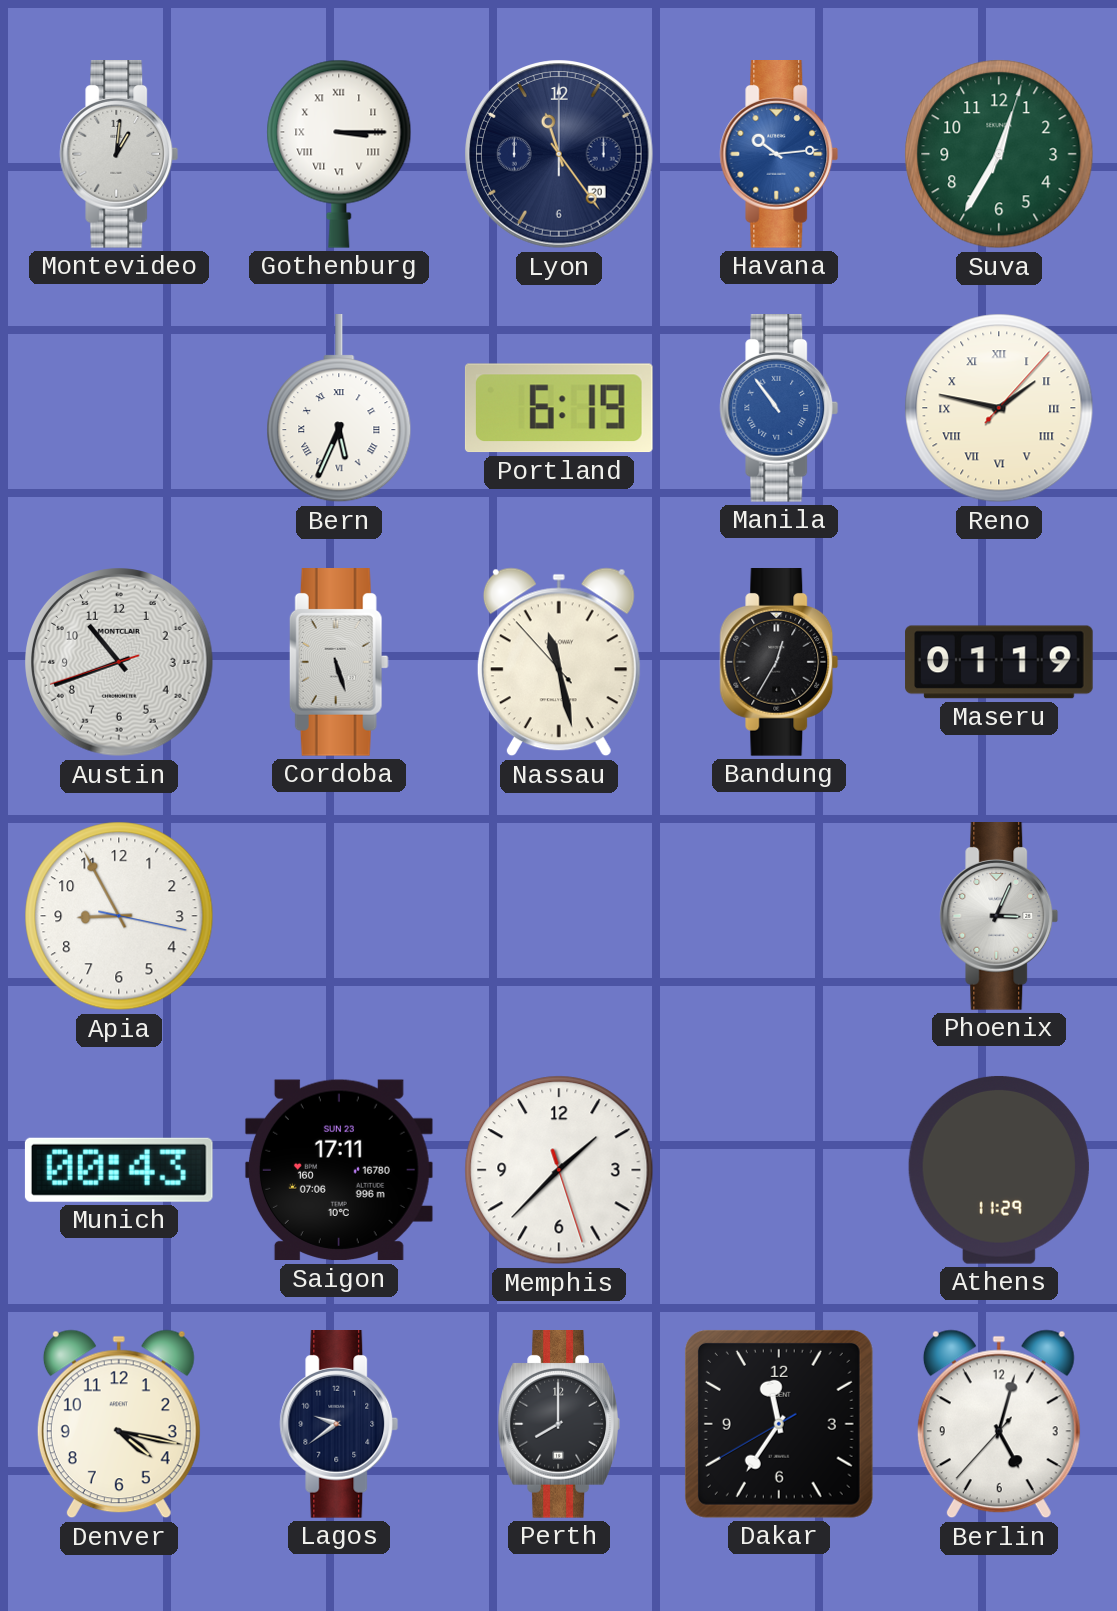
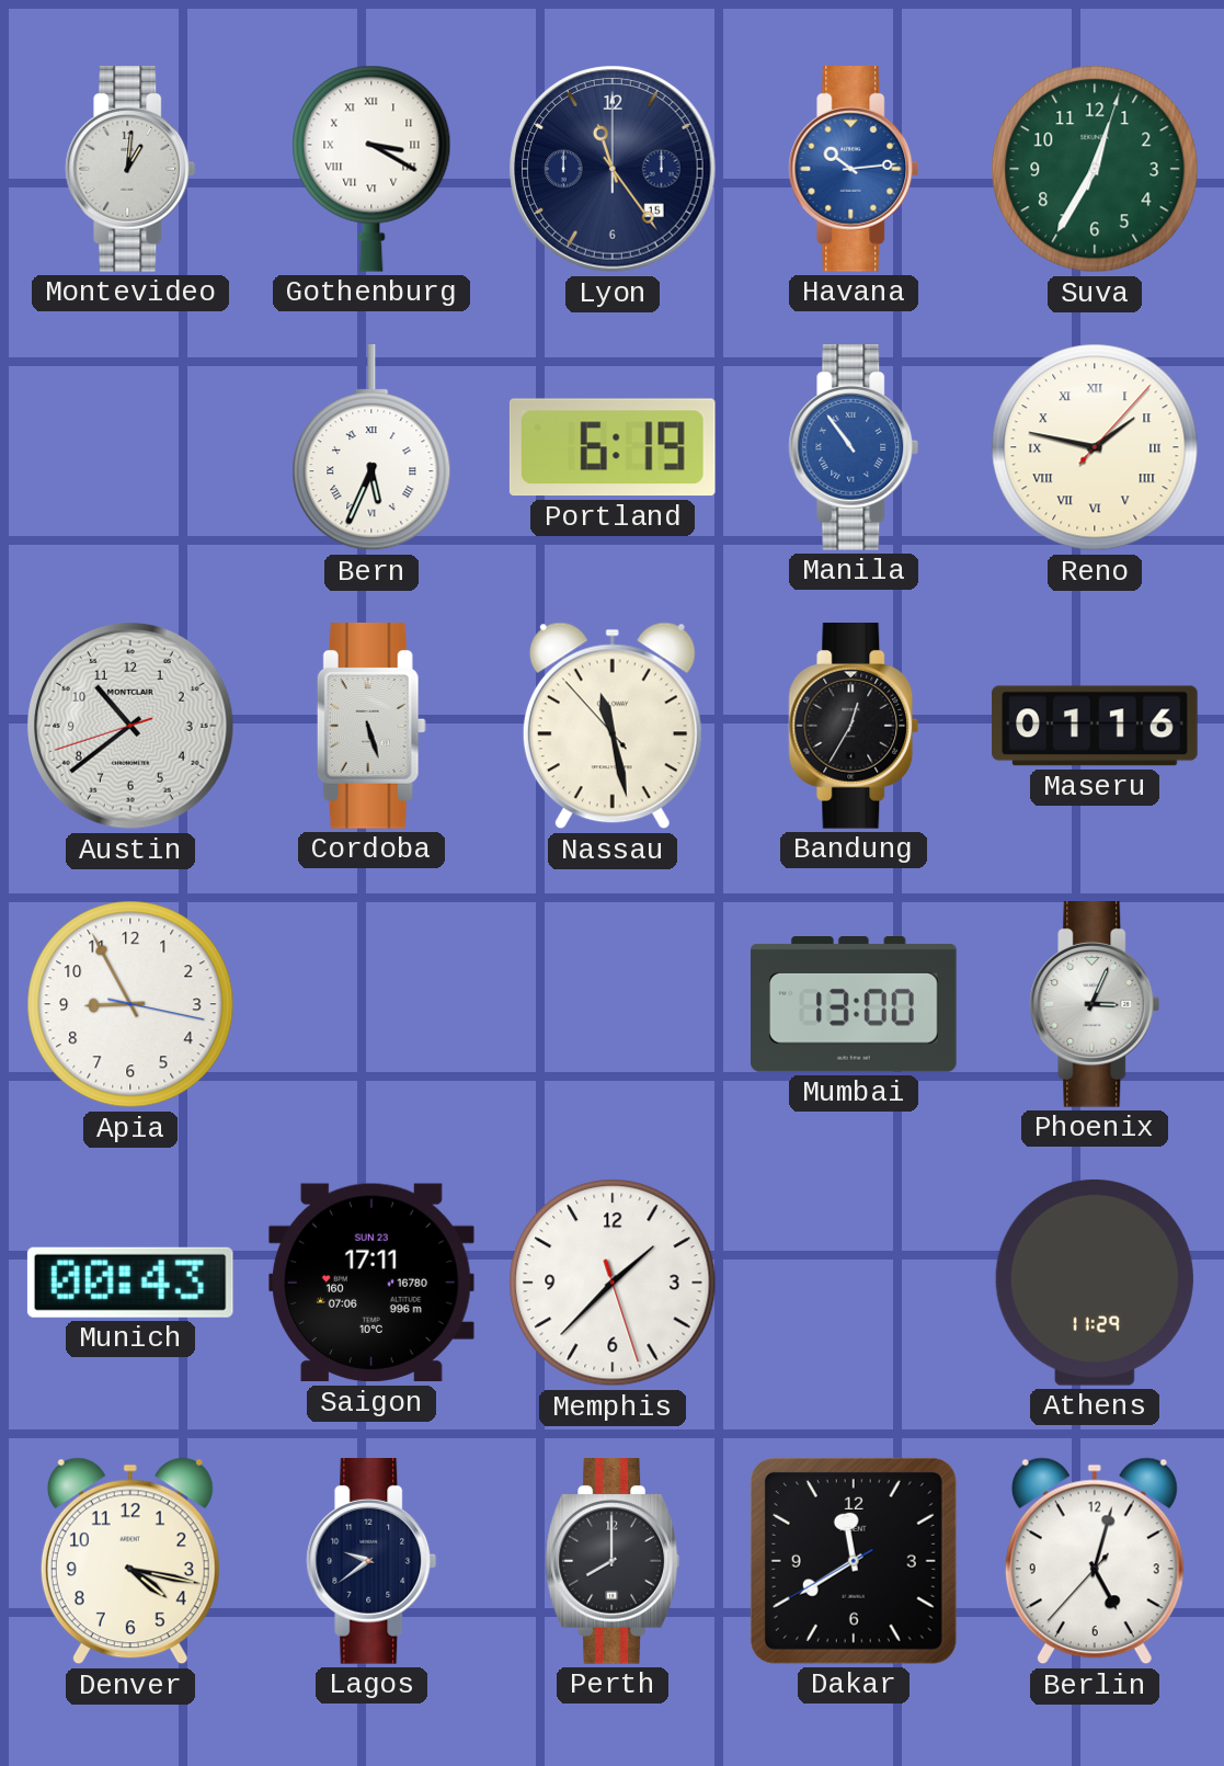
Gothenburg: 3:15 -> 3:20 (371, 169)
Lyon date: 20 -> 15 (613, 169)
Austin: 10:41 -> 10:38 (130, 726)
Maseru: 01:19 -> 01:16 (1095, 726)
Mumbai: none -> 13:00 (855, 1004)
Dakar: 11:35 -> 11:39 (854, 1561)
